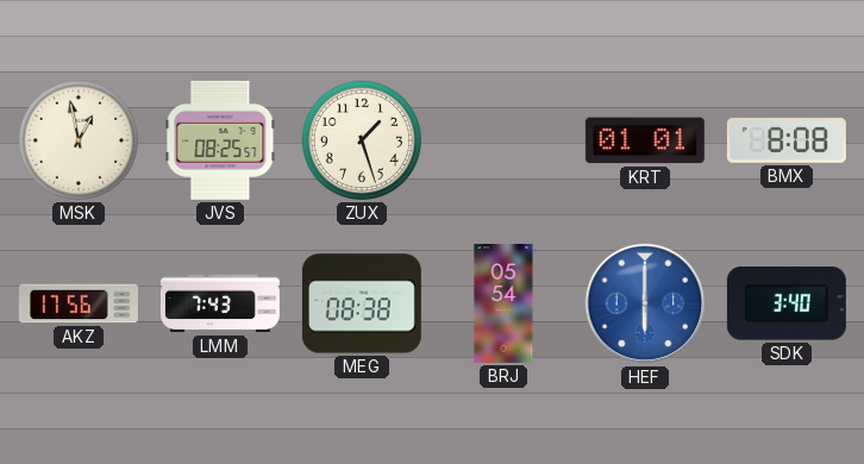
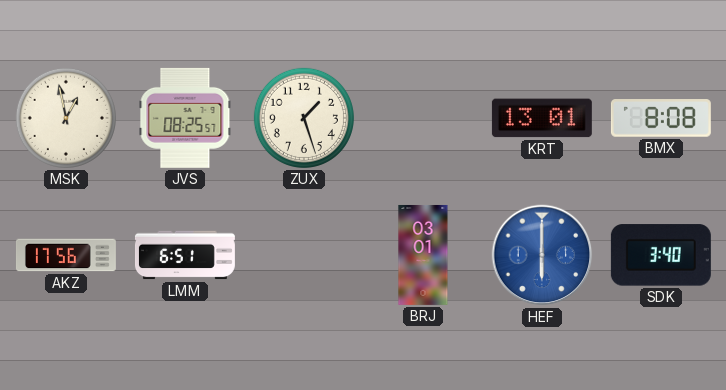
KRT: 01:01 -> 13:01 (542, 118)
LMM: 7:43 -> 6:51 (185, 255)
MEG: 08:38 -> none (362, 303)
BRJ: 05:54 -> 03:01 (423, 255)
